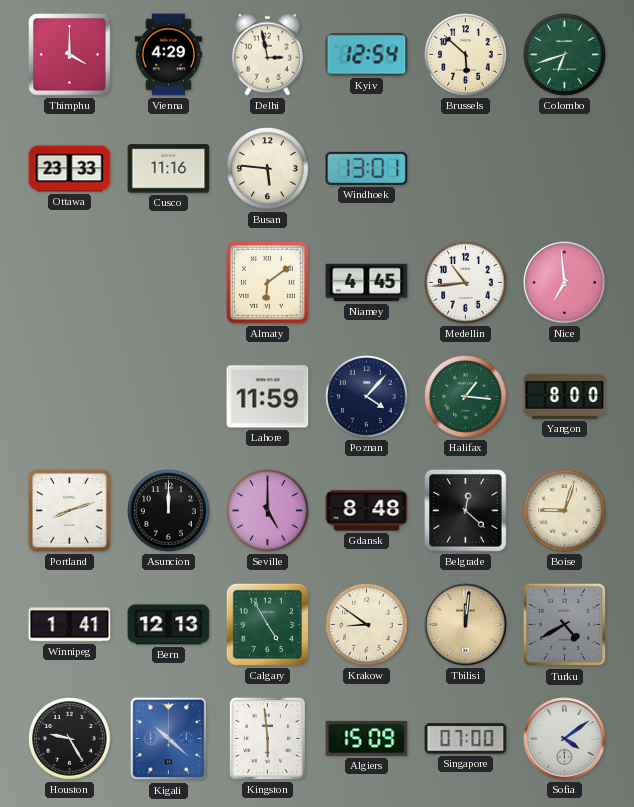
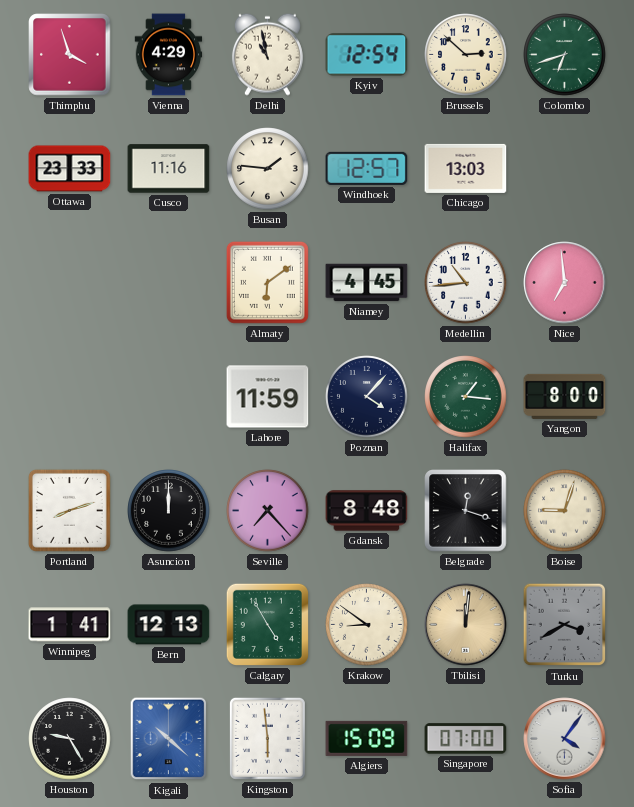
Thimphu: 4:00 -> 3:57 (70, 55)
Delhi: 2:58 -> 10:58 (267, 54)
Brussels: 5:52 -> 2:52 (466, 55)
Busan: 5:46 -> 1:46 (268, 169)
Windhoek: 13:01 -> 12:57 (367, 168)
Chicago: none -> 13:03 (466, 168)
Seville: 5:00 -> 7:23 (268, 511)
Belgrade: 12:22 -> 12:18 (466, 511)
Turku: 4:40 -> 3:40 (565, 625)
Sofia: 4:09 -> 4:06 (565, 739)
